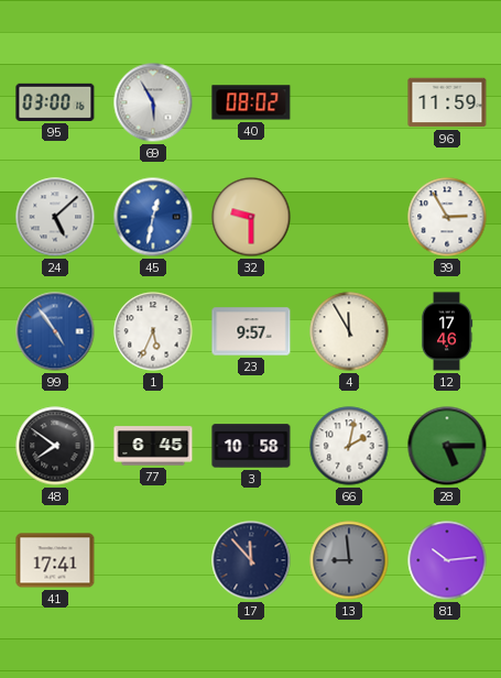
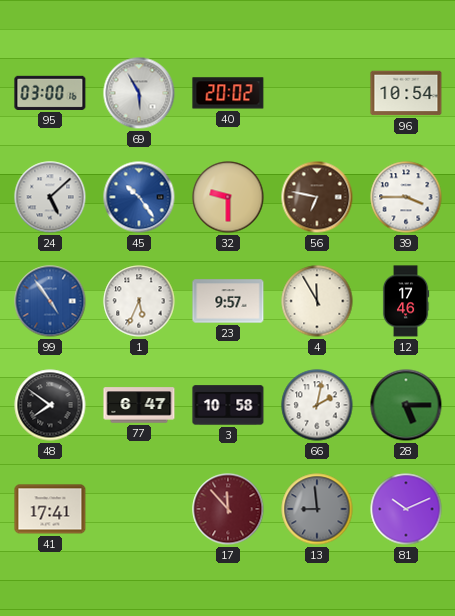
40: 08:02 -> 20:02 (228, 93)
96: 11:59 -> 10:54 (406, 93)
45: 12:32 -> 10:24 (139, 197)
56: none -> 6:47 (317, 197)
39: 2:55 -> 3:45 (406, 197)
77: 6:45 -> 6:47 (139, 405)
17 dial: navy -> burgundy (228, 509)
81: 10:14 -> 10:11 (406, 509)
